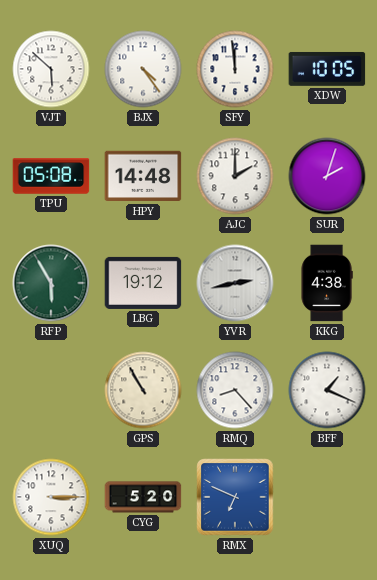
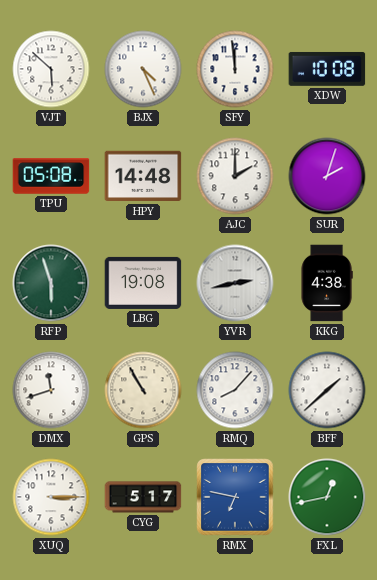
BJX: 4:24 -> 4:26 (143, 69)
XDW: 10:05 -> 10:08 (327, 69)
RFP: 5:55 -> 5:57 (51, 283)
LBG: 19:12 -> 19:08 (143, 283)
DMX: none -> 11:42 (51, 390)
RMQ: 8:23 -> 8:07 (235, 390)
BFF: 1:19 -> 1:38 (327, 390)
CYG: 5:20 -> 5:17 (143, 497)
RMX: 6:49 -> 6:47 (235, 497)
FXL: none -> 12:43 (327, 497)
